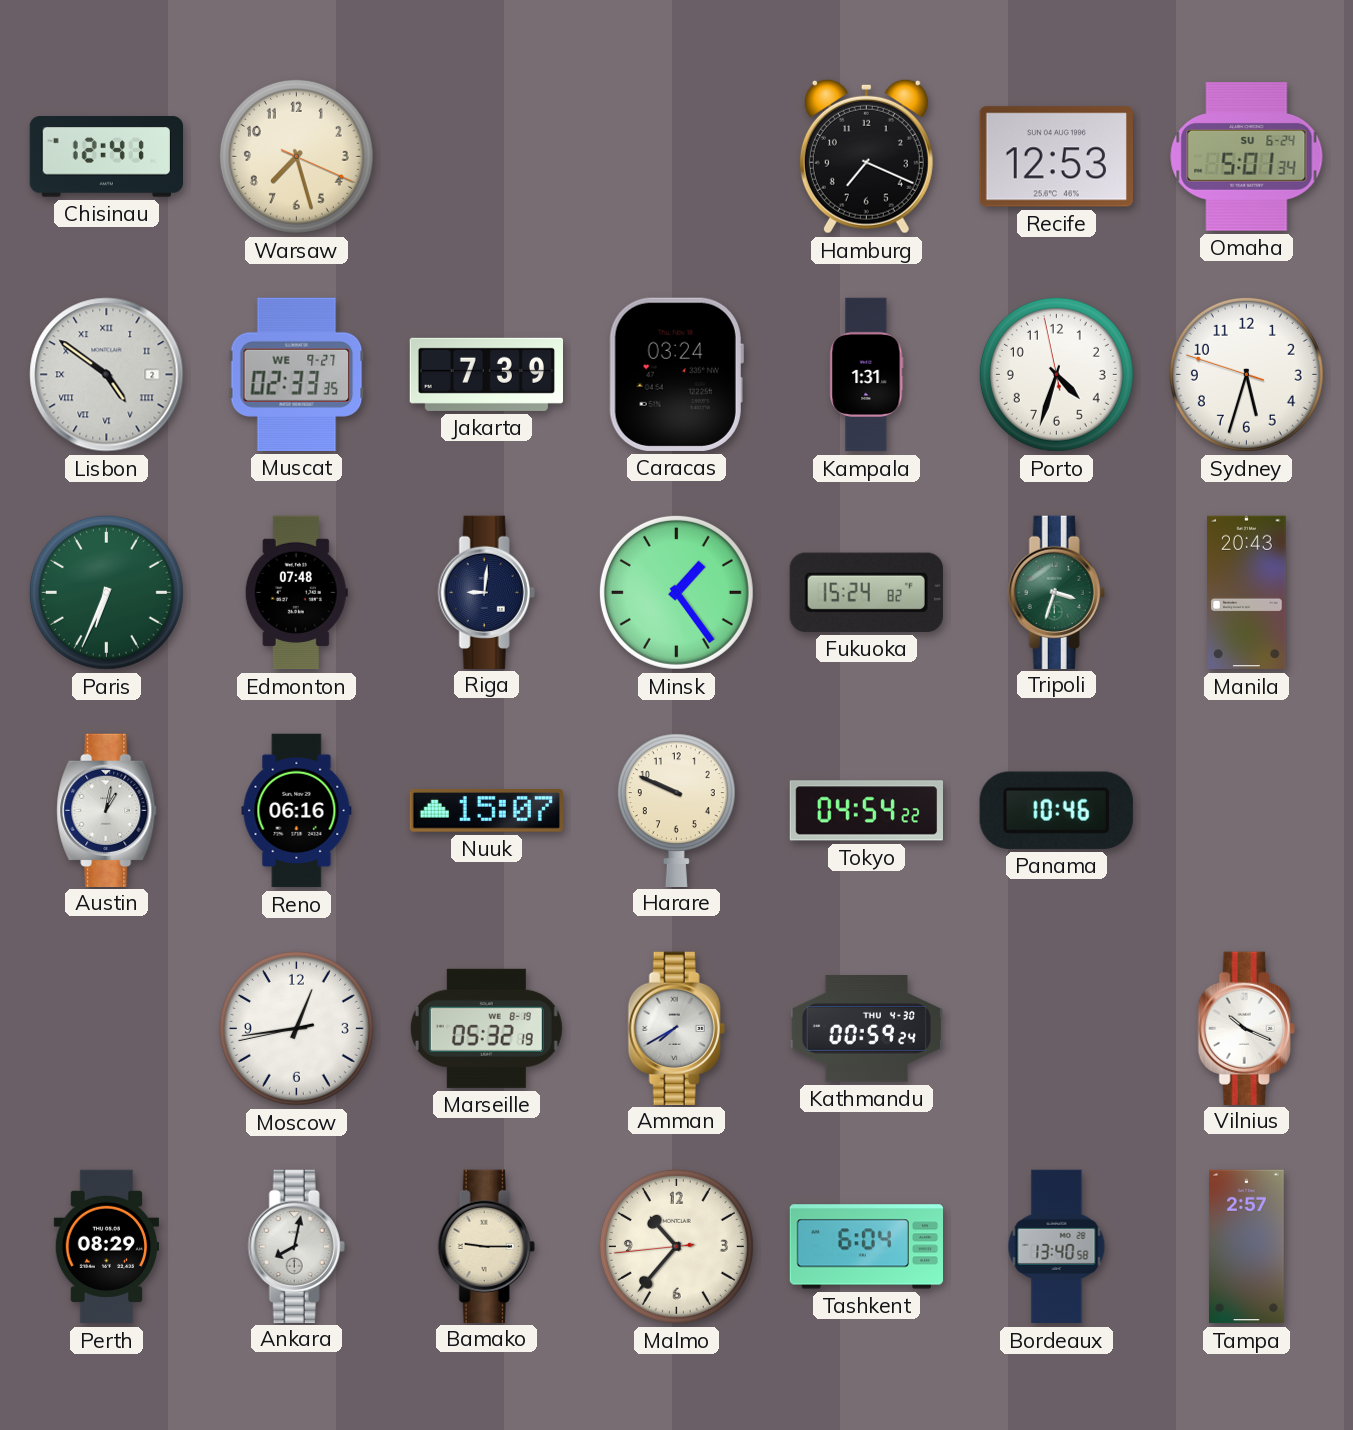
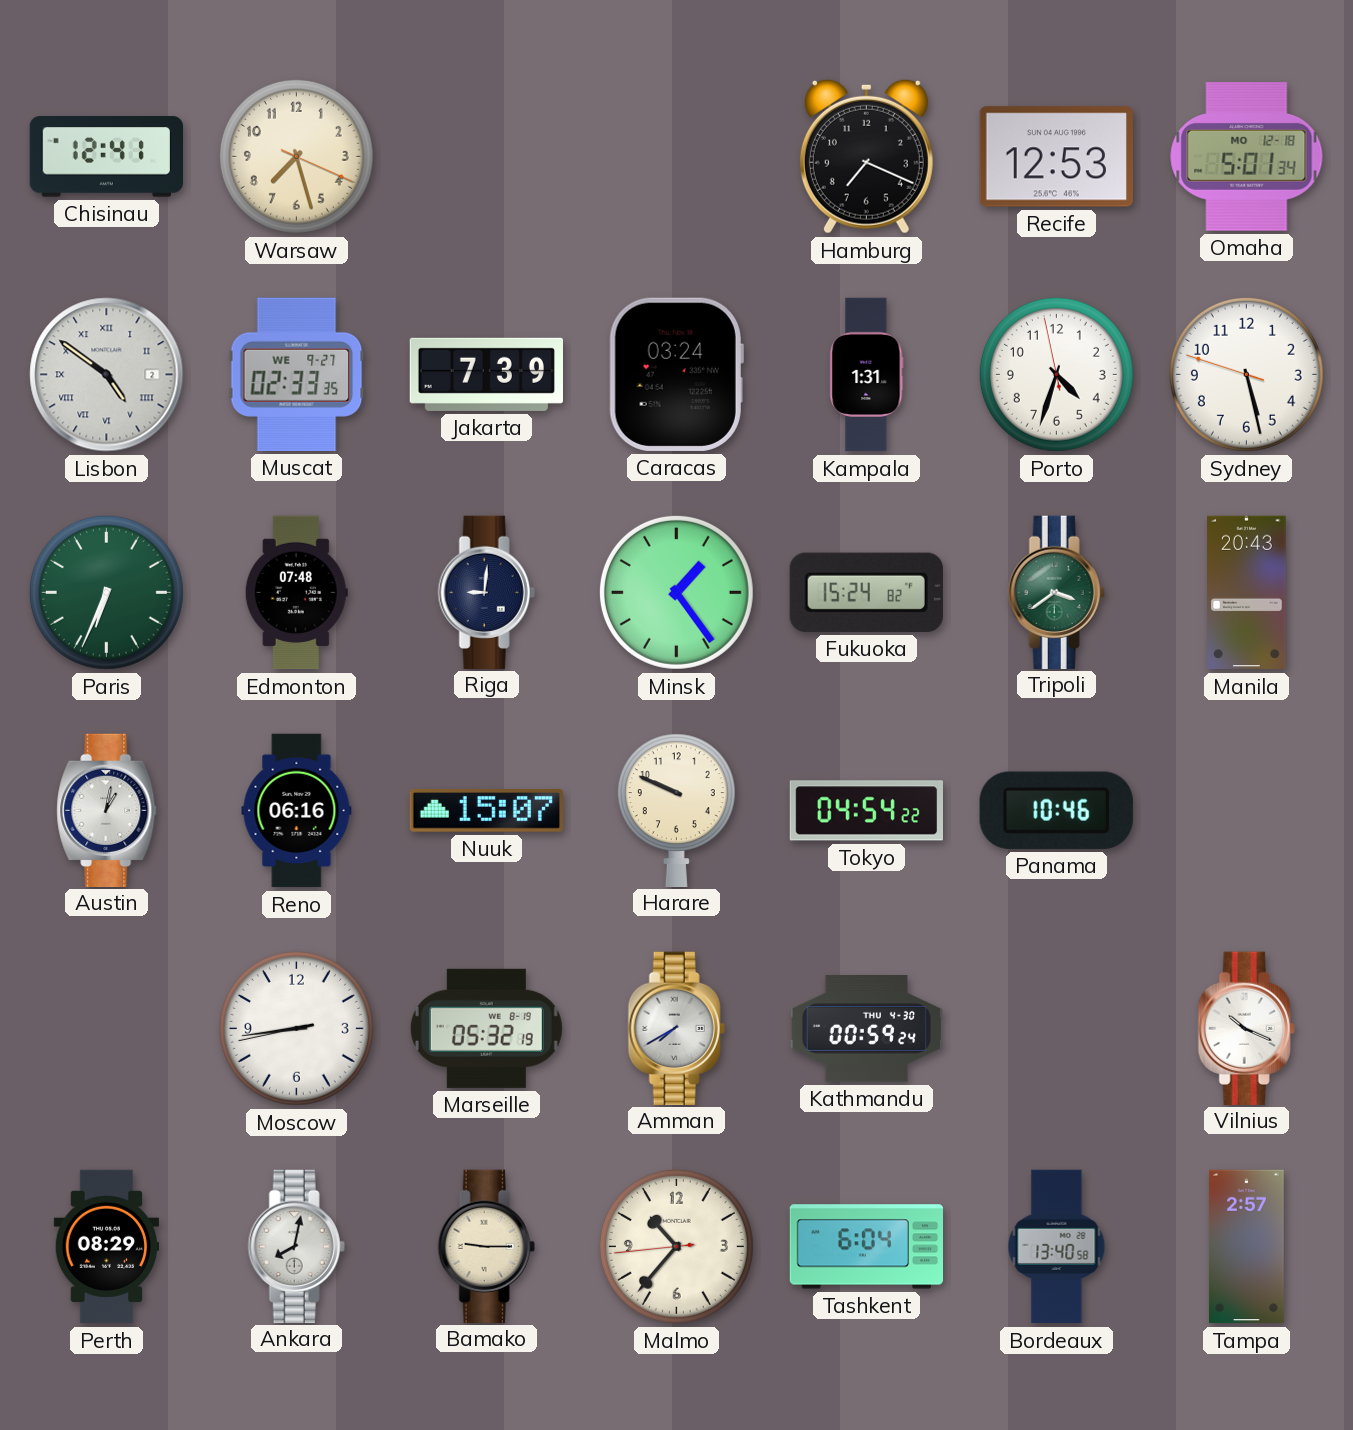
Omaha date: SU 6-24 -> MO 12-18 (1247, 157)
Sydney: 5:32 -> 5:27 (1246, 374)
Tripoli: 3:33 -> 3:39 (1056, 592)
Moscow: 12:43 -> 8:43 (296, 1028)
